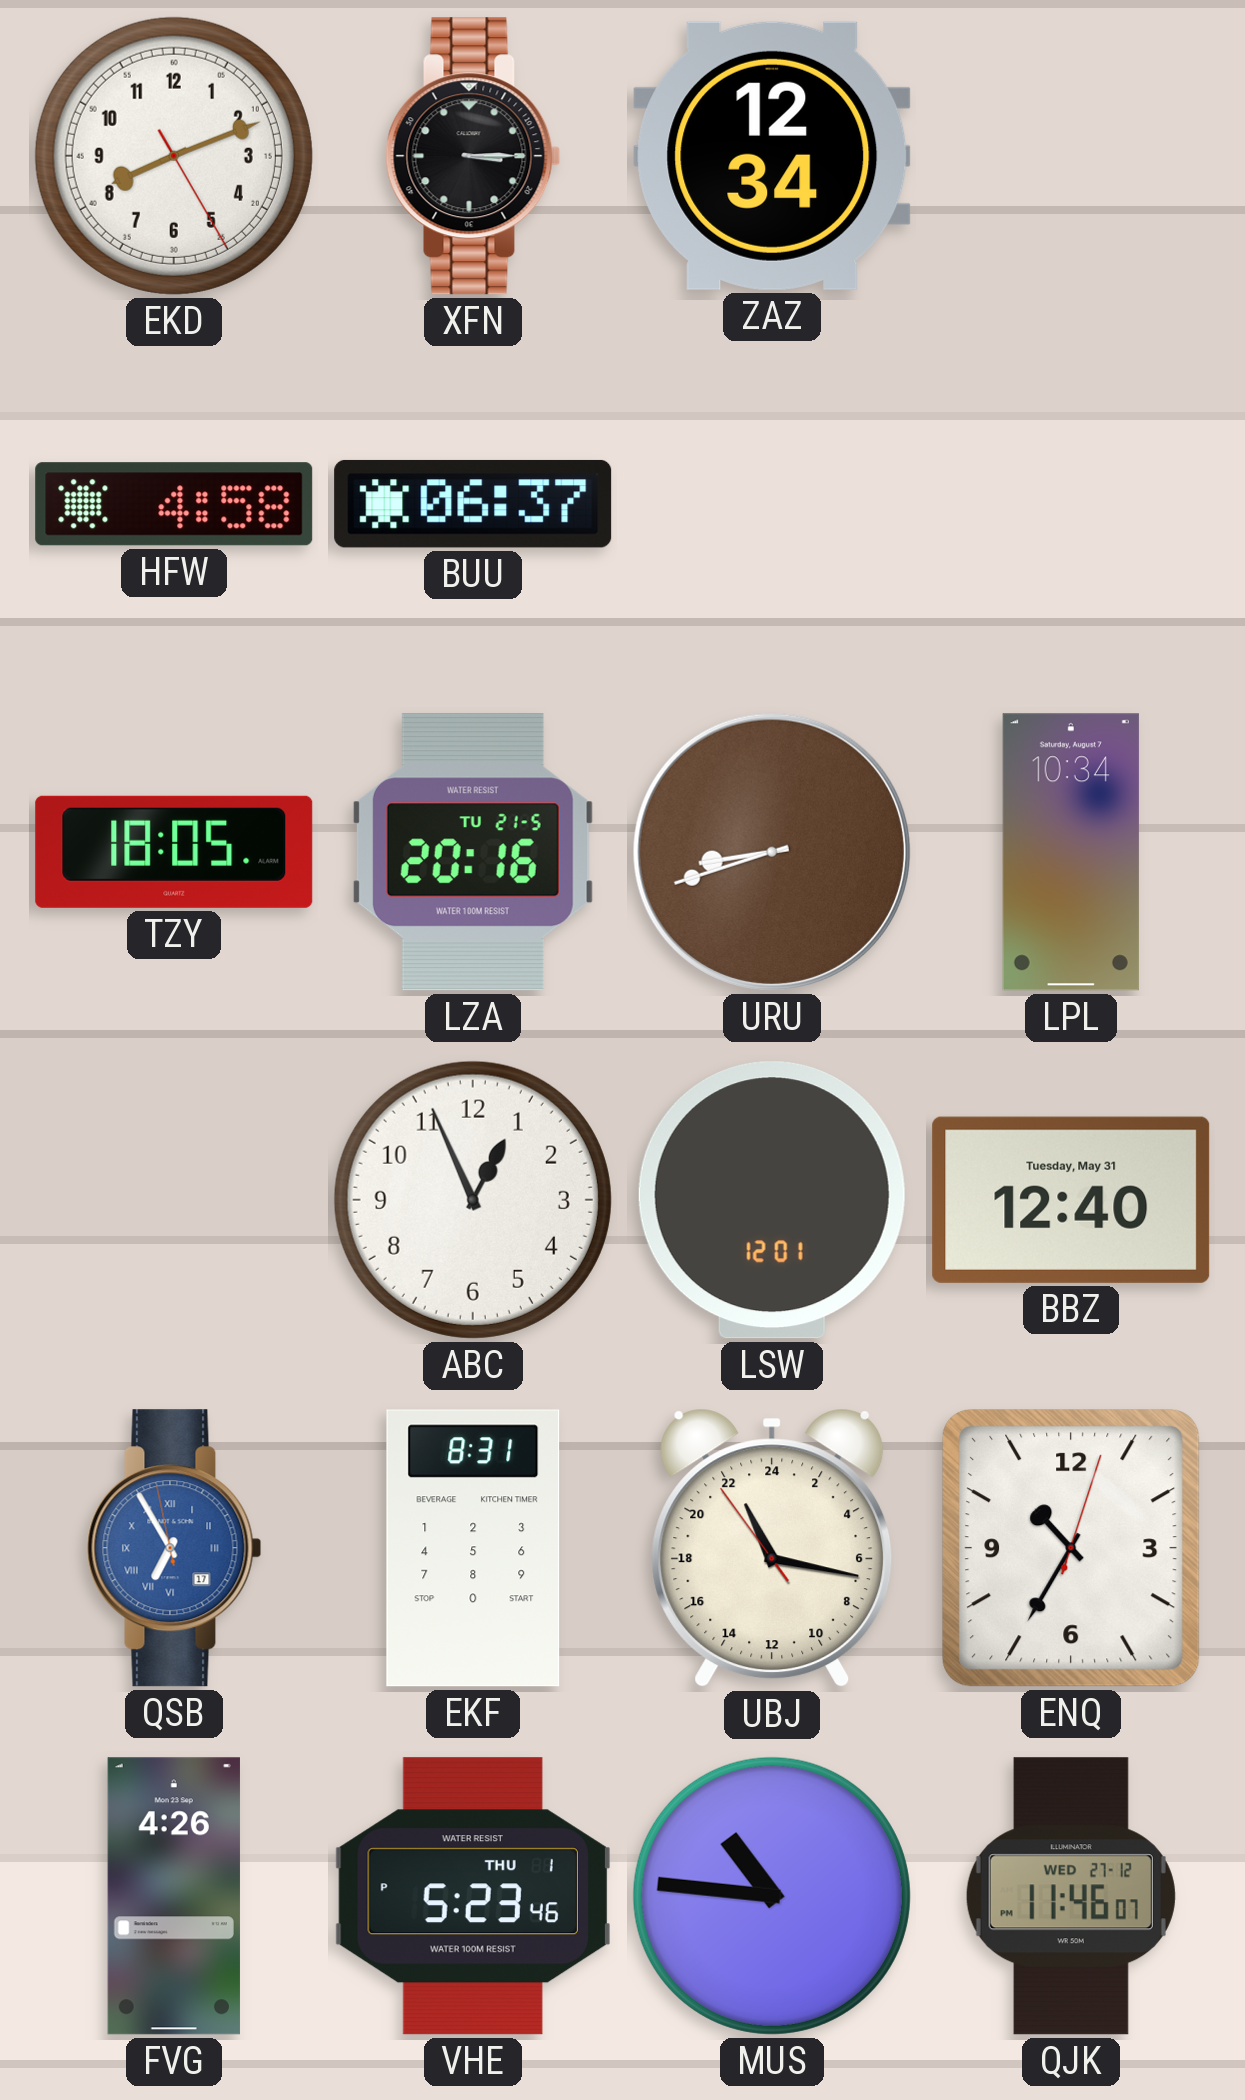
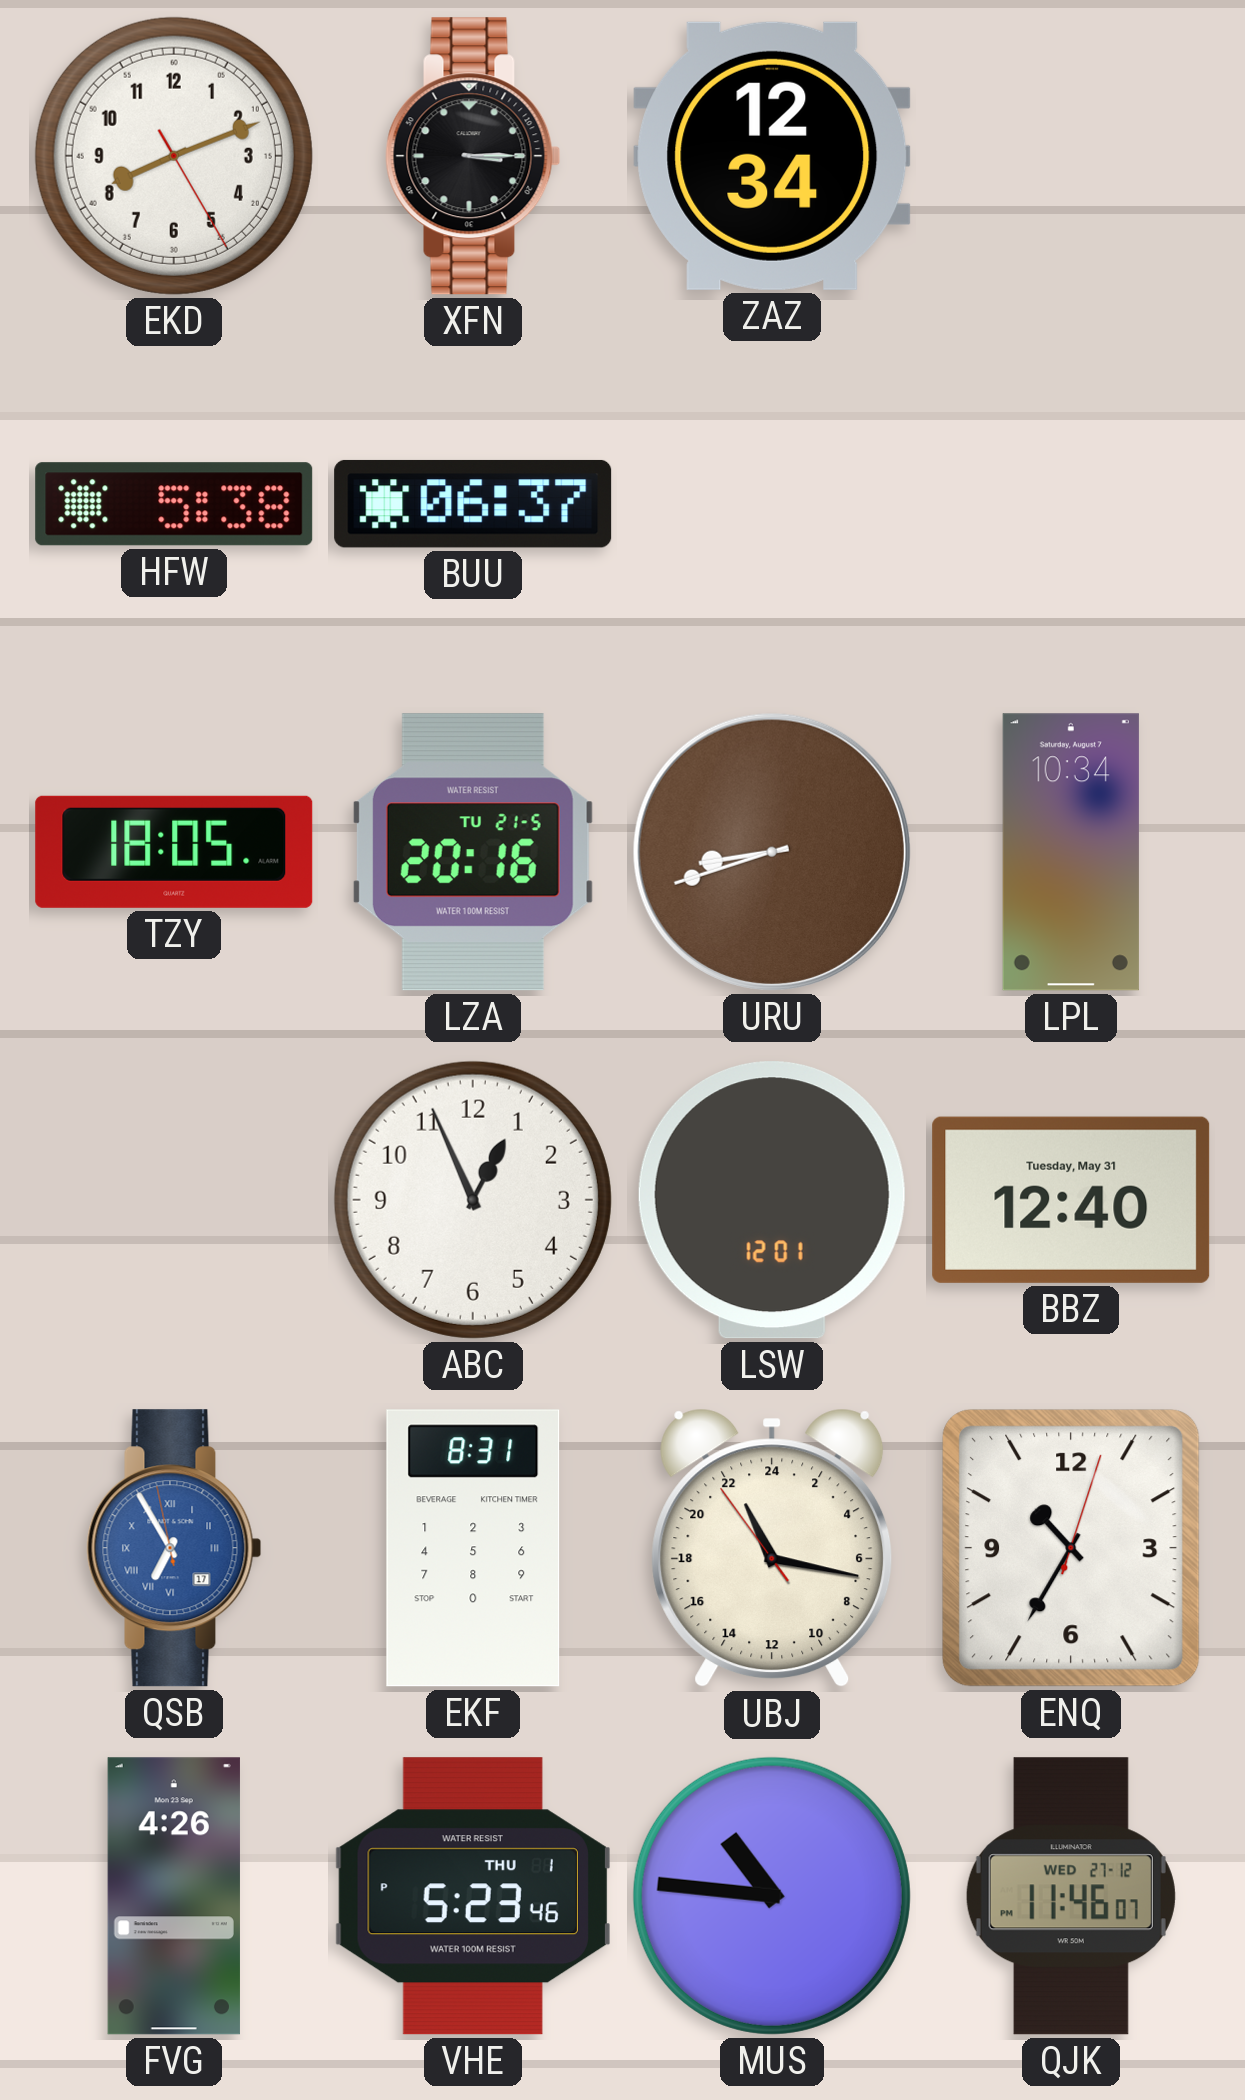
HFW: 4:58 -> 5:38 (174, 504)
